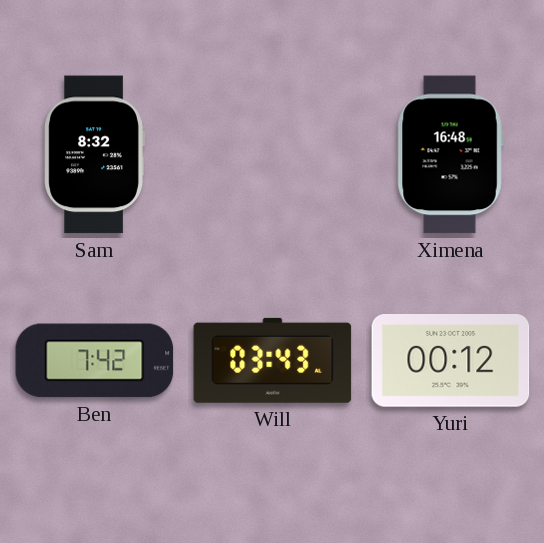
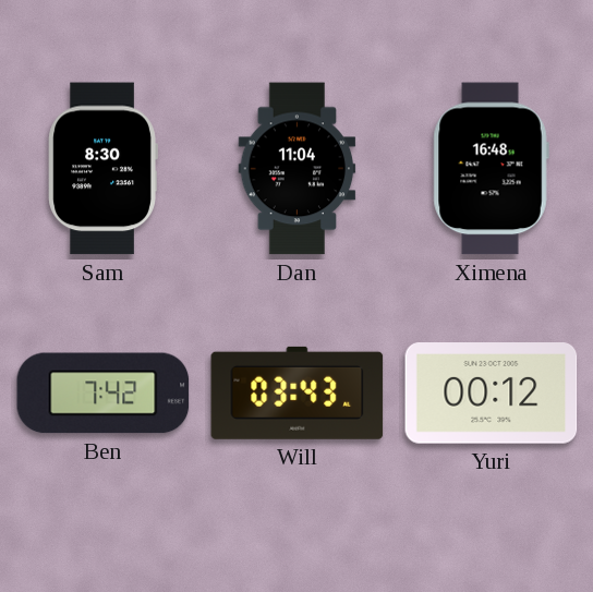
Sam: 8:32 -> 8:30 (102, 169)
Dan: none -> 11:04 (298, 169)
